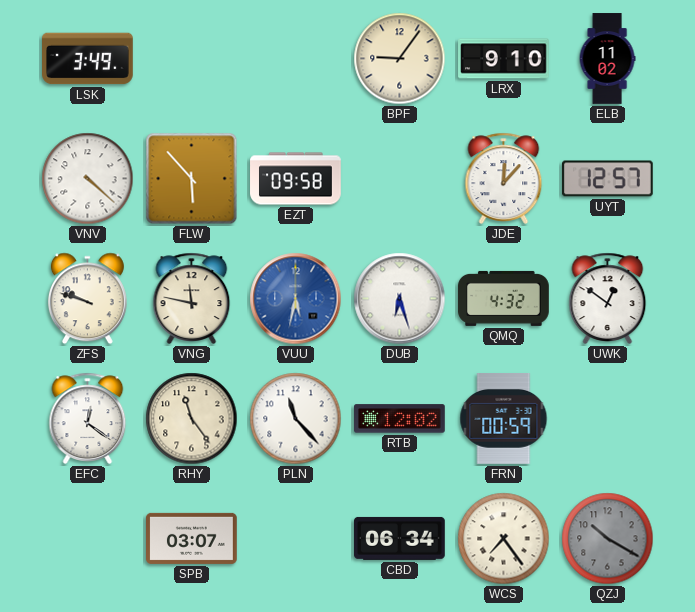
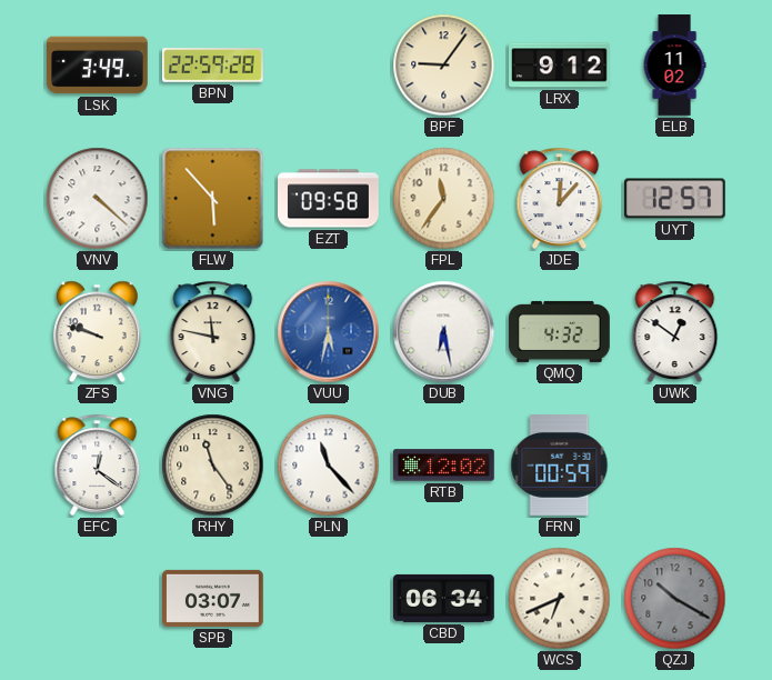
BPN: none -> 22:59 (213, 66)
LRX: 9:10 -> 9:12 (560, 66)
FPL: none -> 11:36 (444, 199)
DUB: 6:27 -> 6:28 (444, 332)
WCS: 7:24 -> 6:41 (560, 599)
